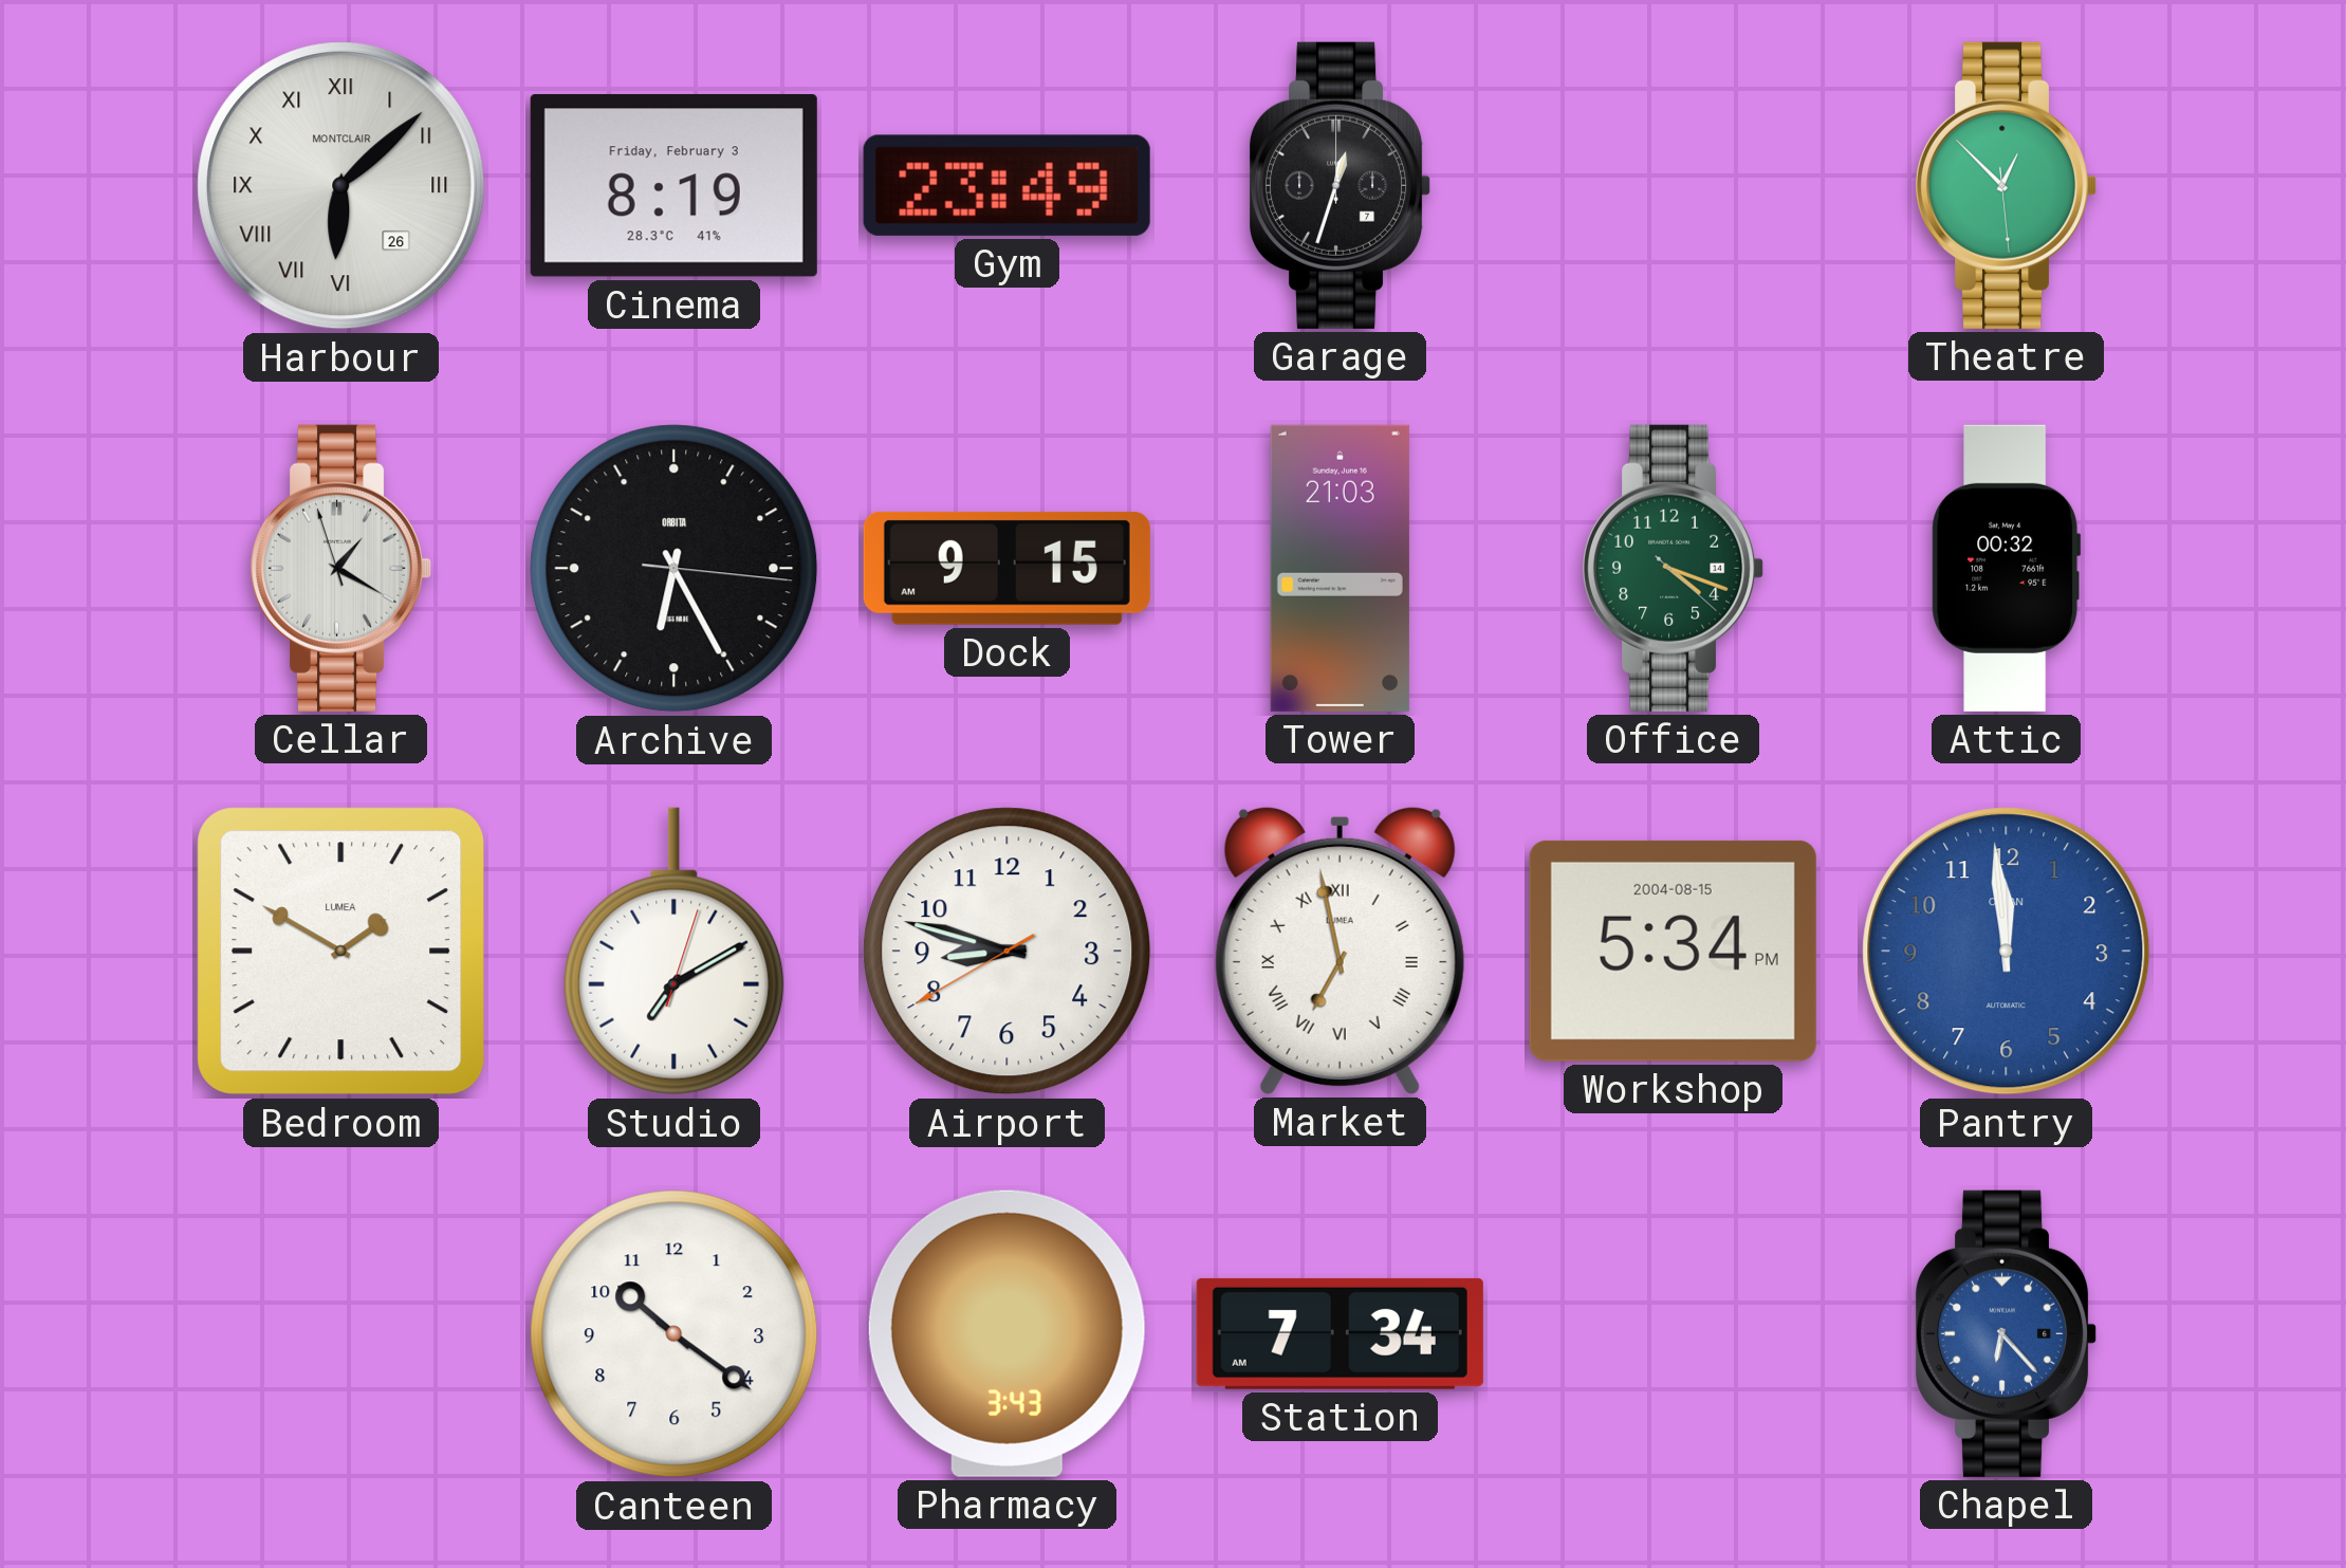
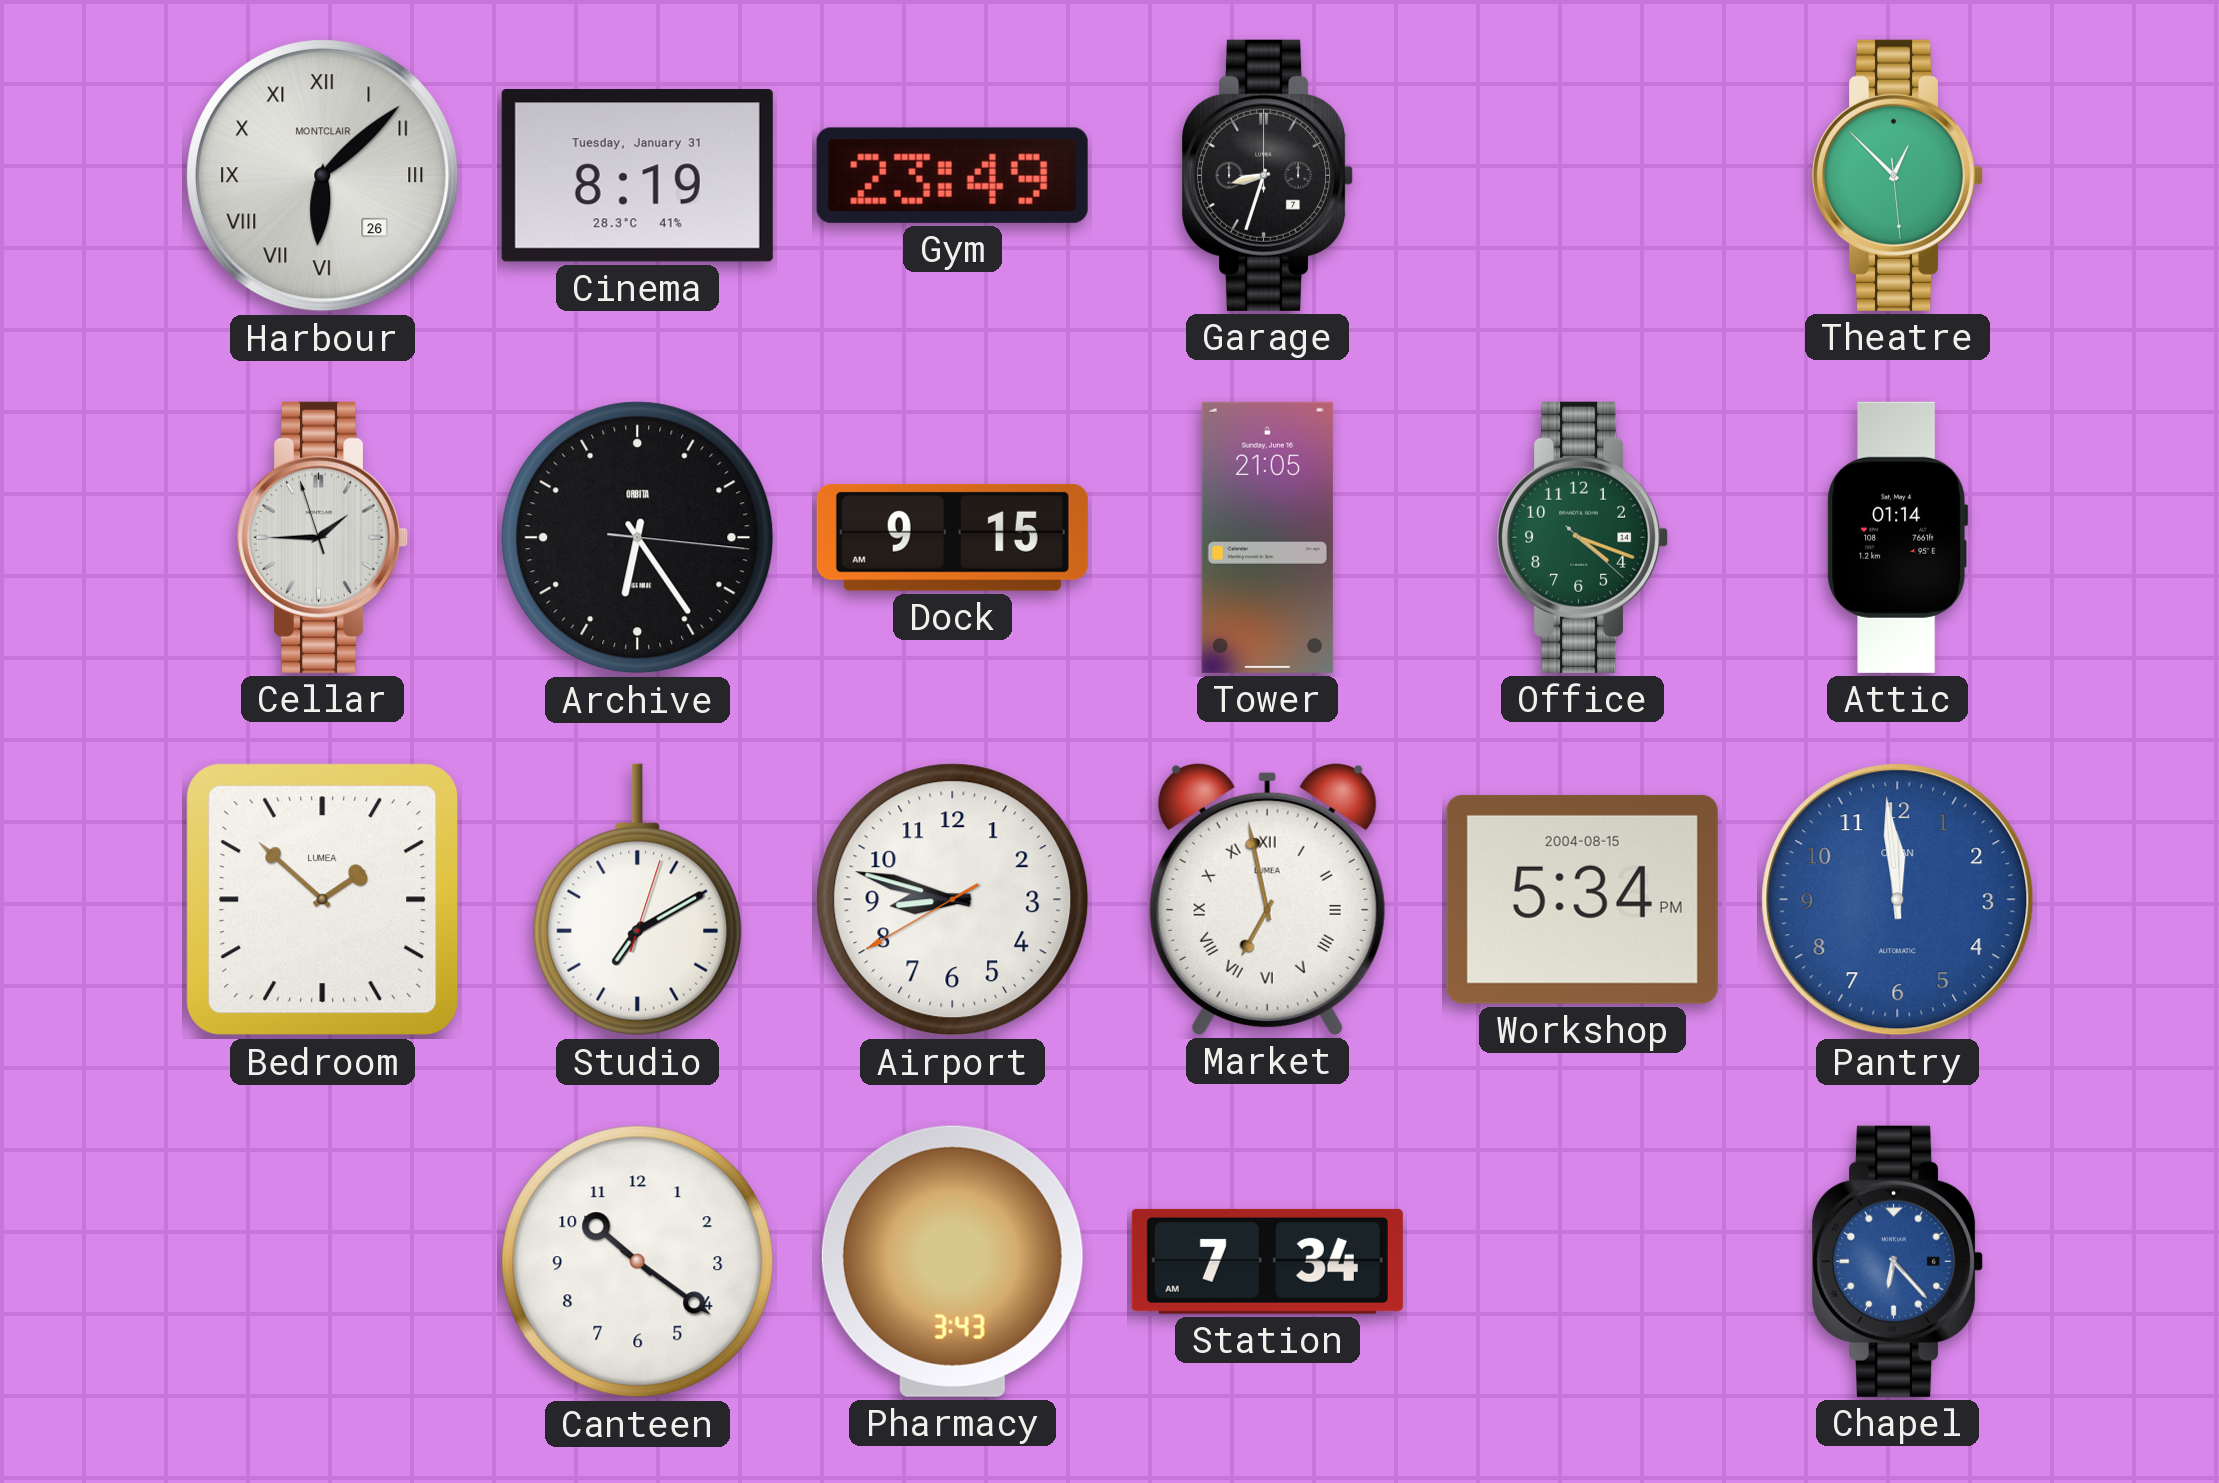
Cinema date: Friday, February 3 -> Tuesday, January 31 (637, 176)
Garage: 12:33 -> 8:33 (1268, 175)
Cellar: 1:19 -> 1:44 (323, 537)
Archive: 6:25 -> 6:24 (638, 538)
Tower: 21:03 -> 21:05 (1267, 537)
Attic: 00:32 -> 01:14 (1898, 537)
Bedroom: 1:50 -> 1:52 (323, 900)
